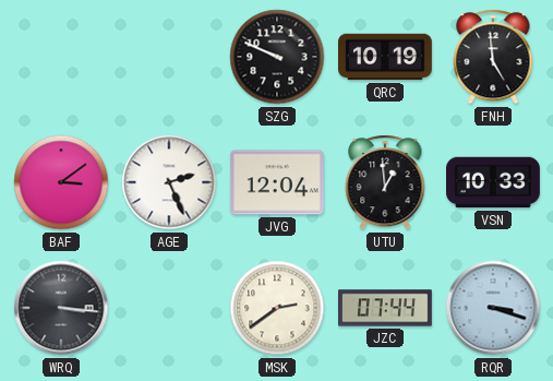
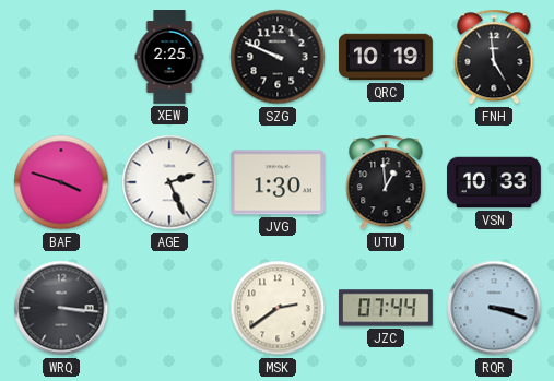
XEW: none -> 2:25 (169, 58)
BAF: 3:09 -> 3:48 (61, 182)
JVG: 12:04 -> 1:30 (278, 182)
